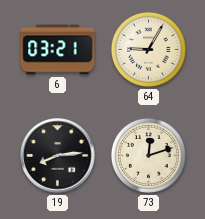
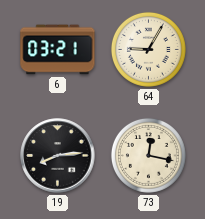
73: 12:12 -> 12:17 (148, 155)
